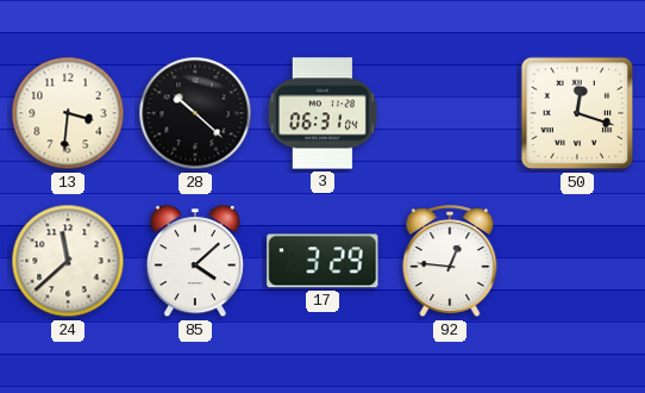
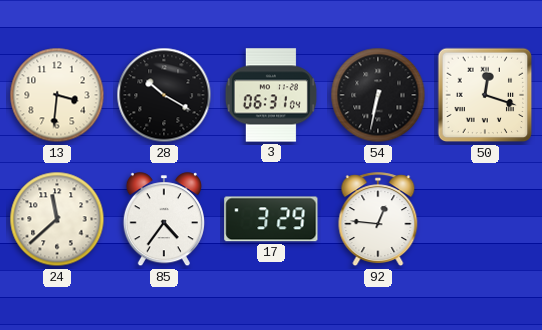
28: 10:22 -> 10:20 (164, 95)
54: none -> 6:32 (378, 95)
85: 4:08 -> 4:36 (164, 220)
